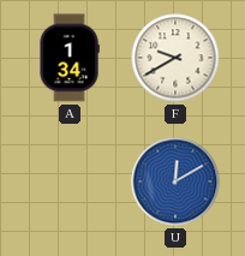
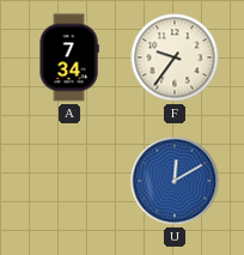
A: 1:34 -> 7:34 (69, 57)
F: 9:40 -> 9:36 (175, 57)
